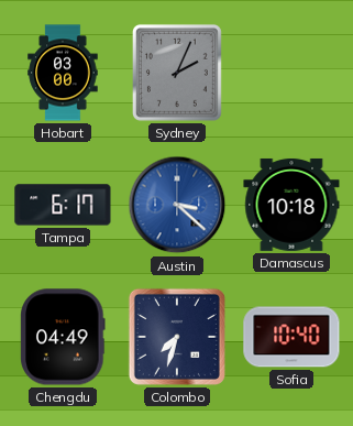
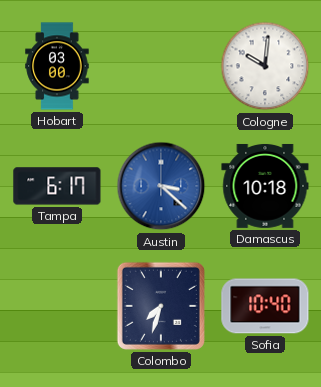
Sydney: 2:04 -> none (177, 73)
Cologne: none -> 10:01 (265, 66)
Chengdu: 04:49 -> none (63, 337)
